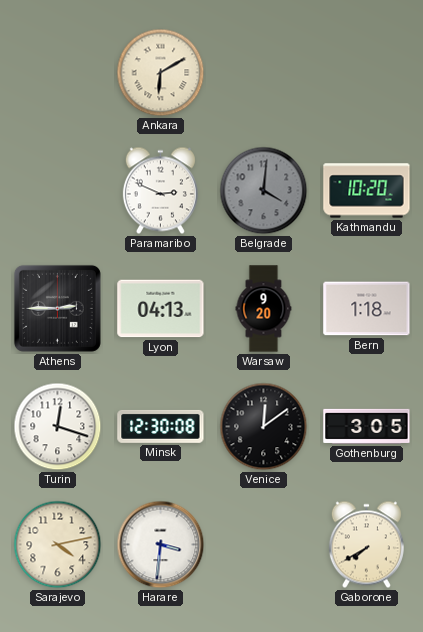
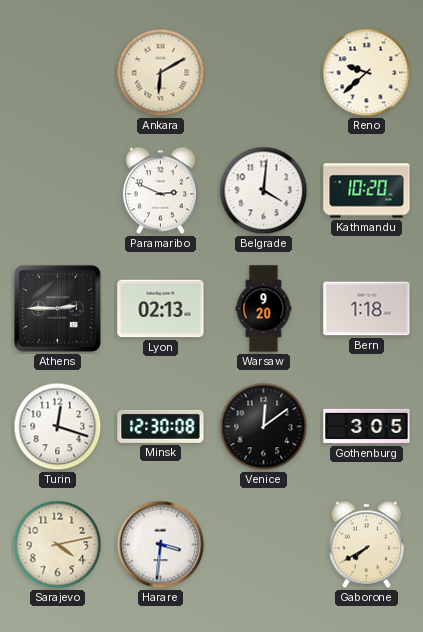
Reno: none -> 9:38 (367, 73)
Belgrade dial: grey -> white (264, 191)
Lyon: 04:13 -> 02:13 (161, 309)
